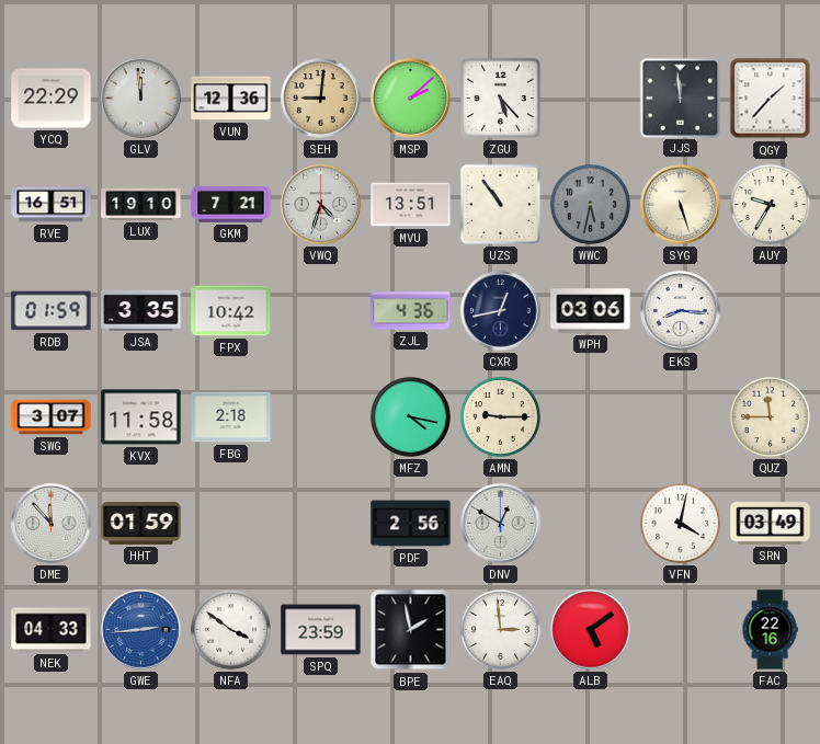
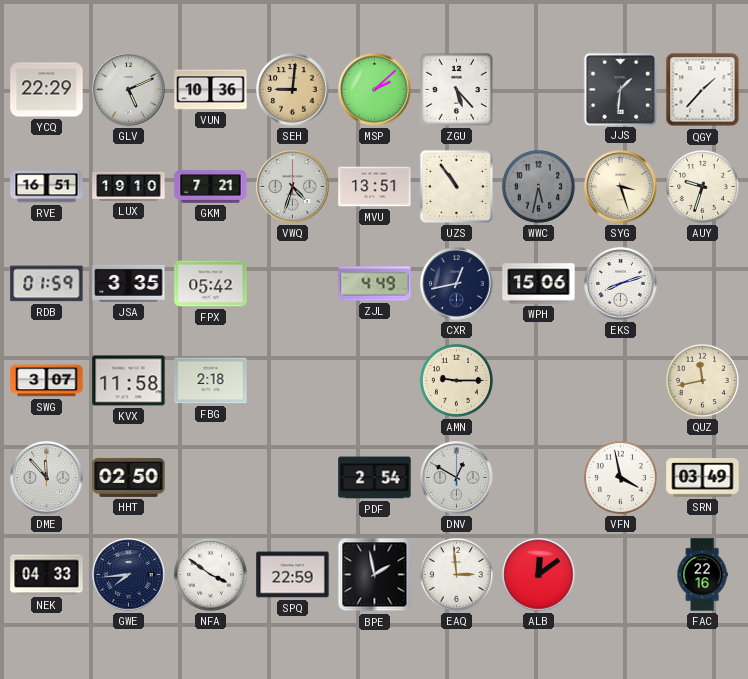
GLV: 11:59 -> 5:11 (129, 90)
VUN: 12:36 -> 10:36 (211, 90)
JJS: 11:59 -> 1:31 (620, 89)
SYG: 5:27 -> 3:27 (621, 187)
AUY: 9:35 -> 9:33 (702, 186)
FPX: 10:42 -> 05:42 (211, 284)
ZJL: 4:36 -> 4:49 (375, 284)
WPH: 03:06 -> 15:06 (539, 284)
EKS: 8:16 -> 8:12 (621, 284)
MFZ: 4:17 -> none (410, 416)
QUZ: 11:45 -> 11:43 (702, 380)
HHT: 01:59 -> 02:50 (129, 477)
PDF: 2:56 -> 2:54 (375, 478)
VFN: 4:02 -> 3:58 (620, 477)
GWE: 2:44 -> 7:44 (129, 575)
GWE dial: blue -> navy (129, 575)
SPQ: 23:59 -> 22:59 (293, 575)
ALB: 5:09 -> 12:09 (539, 575)
